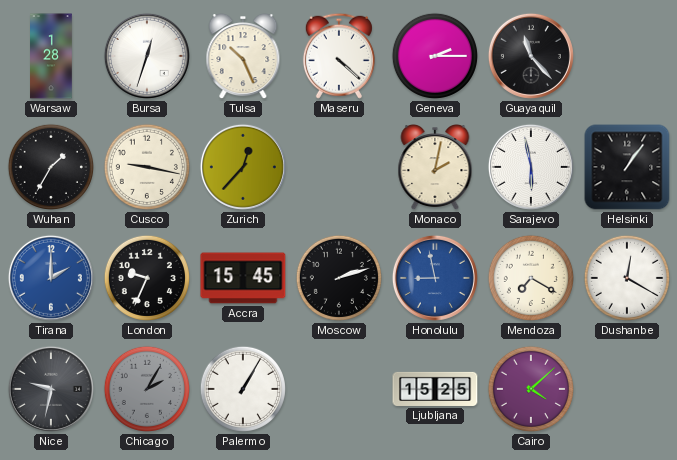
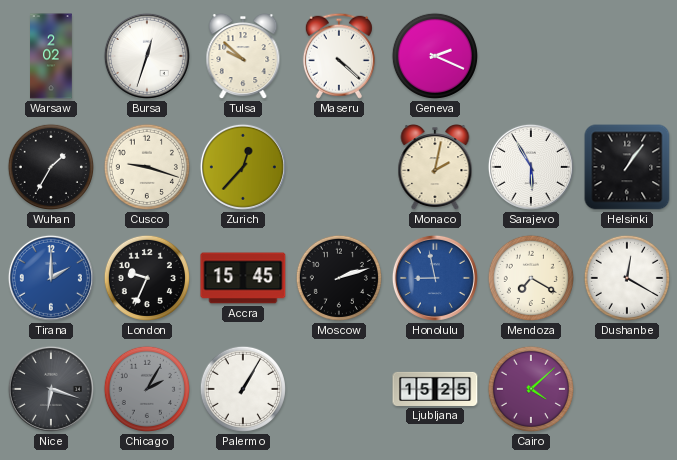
Warsaw: 1:28 -> 2:02 (51, 56)
Tulsa: 10:26 -> 9:52 (243, 57)
Geneva: 2:15 -> 2:19 (435, 56)
Guayaquil: 11:23 -> none (531, 56)
Cusco: 9:17 -> 9:18 (147, 167)
Sarajevo: 5:58 -> 5:55 (531, 167)
Nice: 9:32 -> 6:18 (51, 389)
